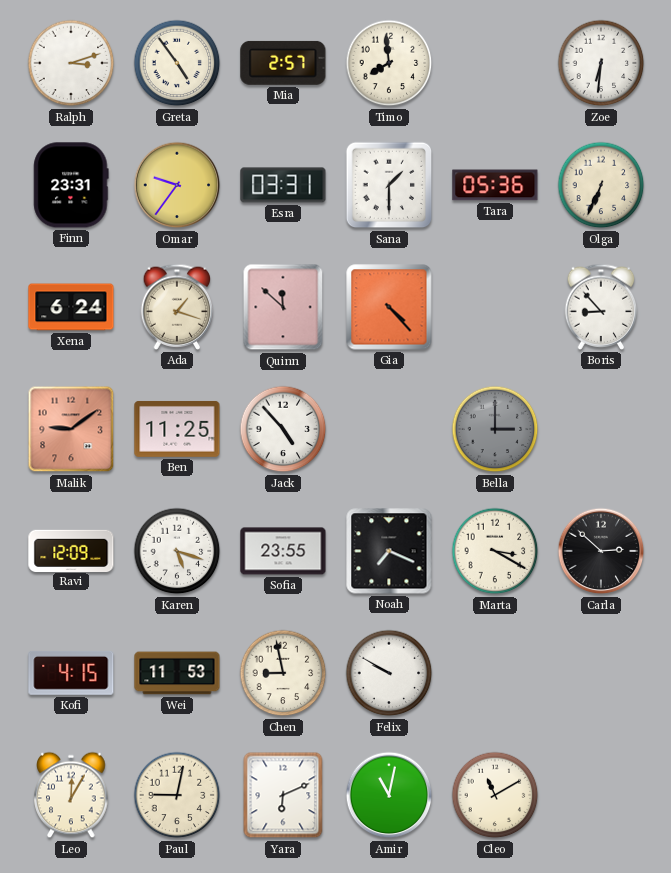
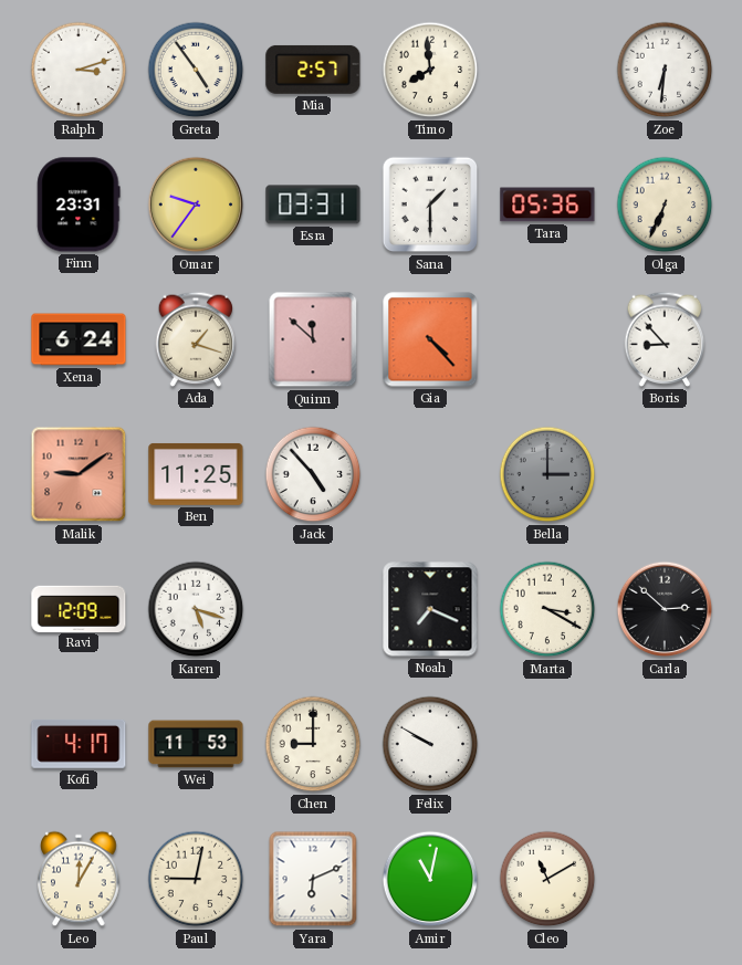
Sofia: 23:55 -> none (283, 551)
Kofi: 4:15 -> 4:17 (79, 744)
Chen: 8:58 -> 9:00 (313, 744)
